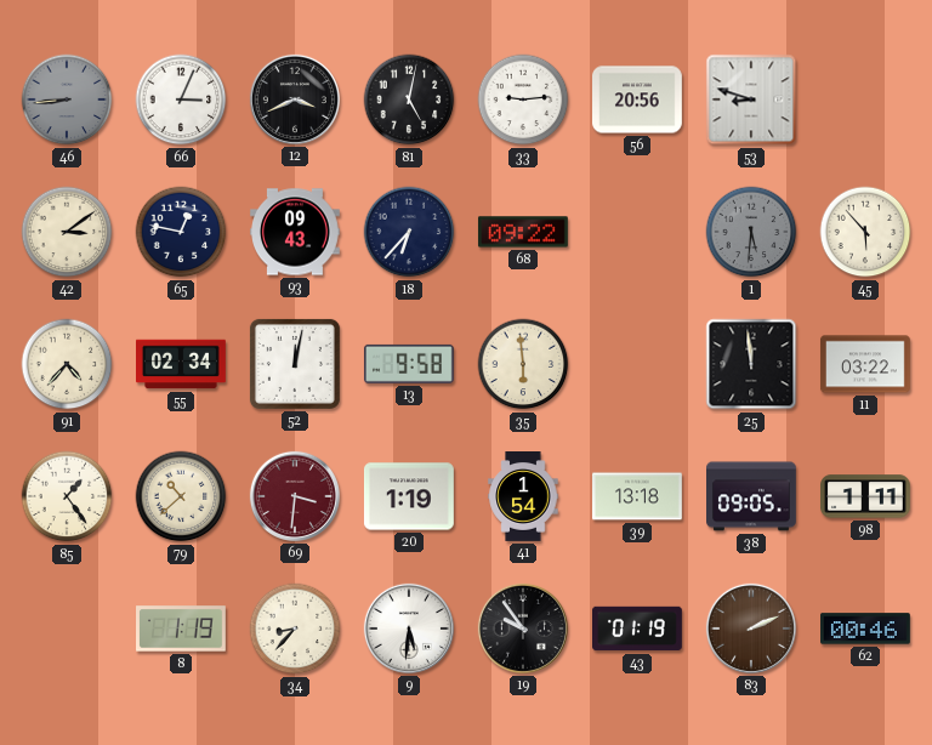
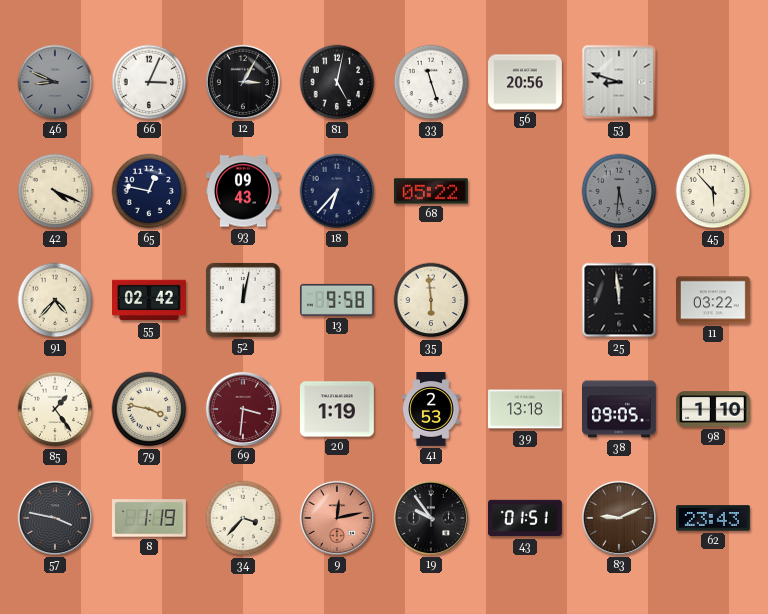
46: 8:44 -> 8:49 (55, 82)
12: 3:41 -> 3:05 (243, 82)
33: 9:14 -> 11:27 (431, 82)
42: 3:09 -> 4:19 (55, 191)
68: 09:22 -> 05:22 (431, 191)
55: 02:34 -> 02:42 (150, 300)
79: 10:38 -> 3:47 (149, 409)
41: 1:54 -> 2:53 (431, 410)
98: 1:11 -> 1:10 (713, 409)
57: none -> 3:47 (55, 518)
34: 8:37 -> 3:37 (243, 518)
9: 5:31 -> 12:13 (337, 518)
9 dial: white -> salmon (337, 518)
43: 01:19 -> 01:51 (526, 518)
83: 2:11 -> 9:11 (619, 518)
62: 00:46 -> 23:43 (714, 518)
